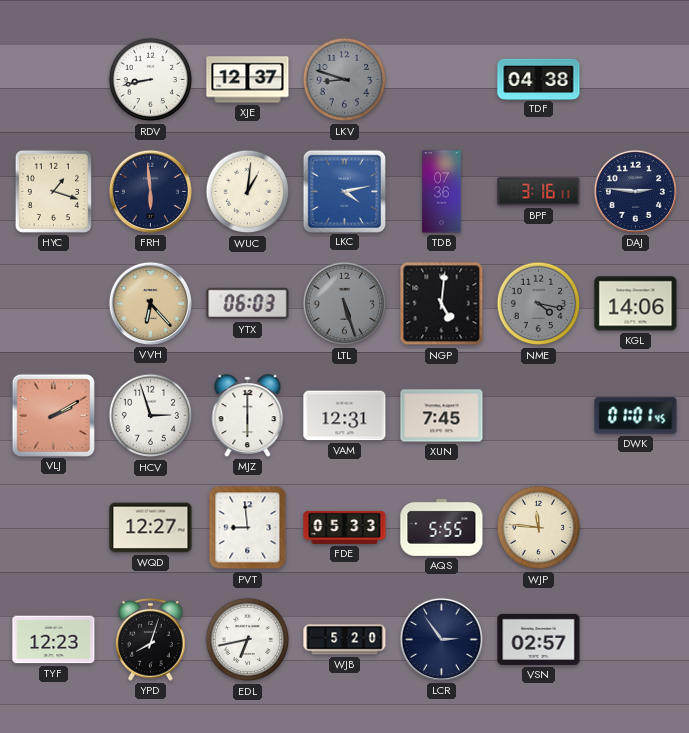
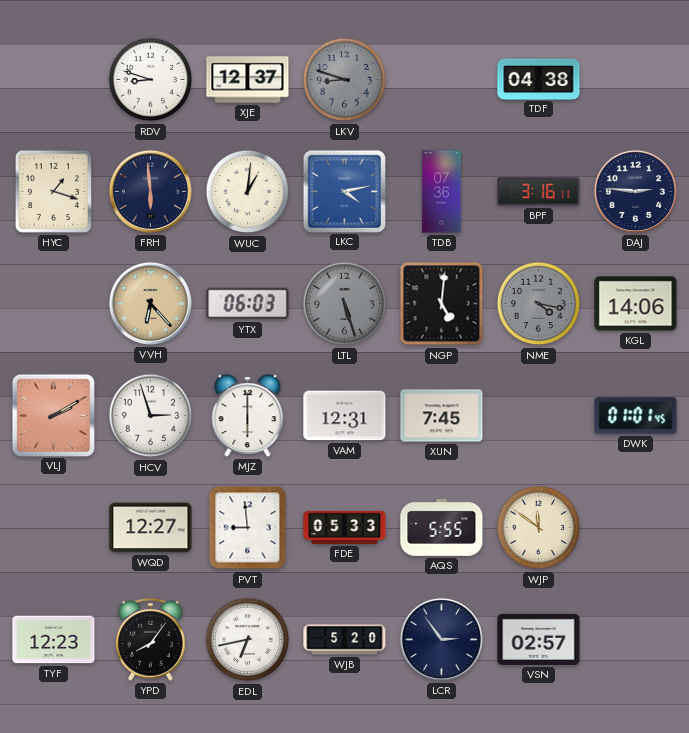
RDV: 8:43 -> 8:48 (151, 80)
WJP: 11:46 -> 11:51 (539, 528)
YPD: 8:03 -> 8:06 (151, 640)
